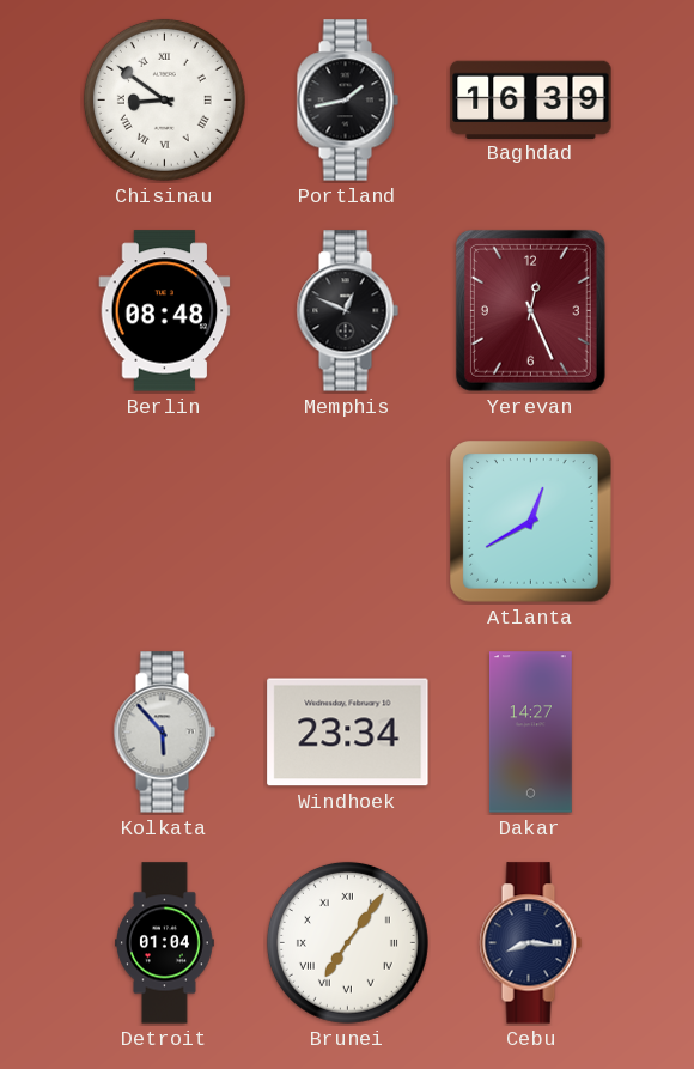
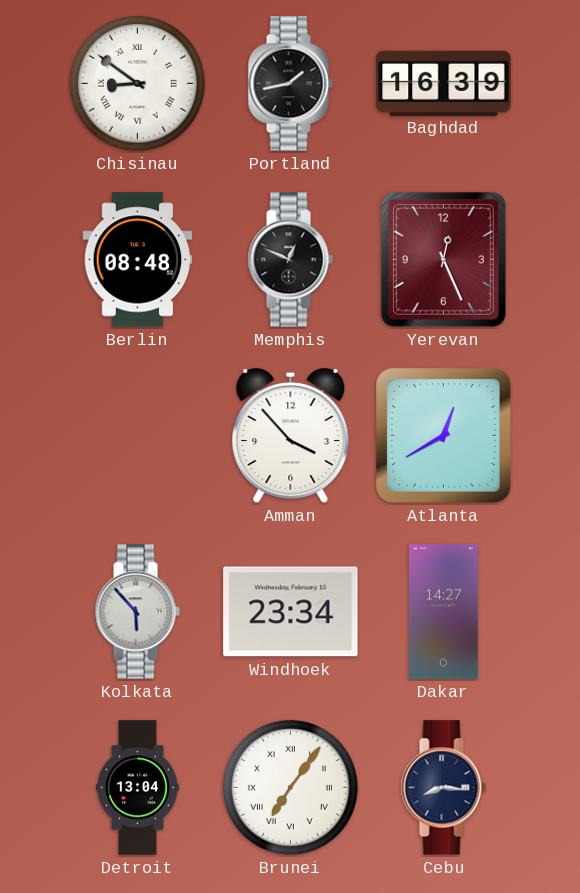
Amman: none -> 3:53 (291, 436)
Detroit: 01:04 -> 13:04 (138, 788)
